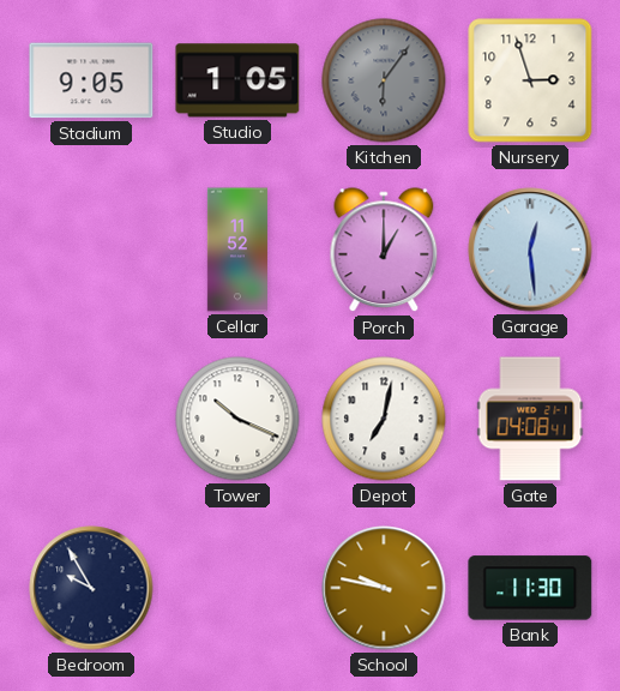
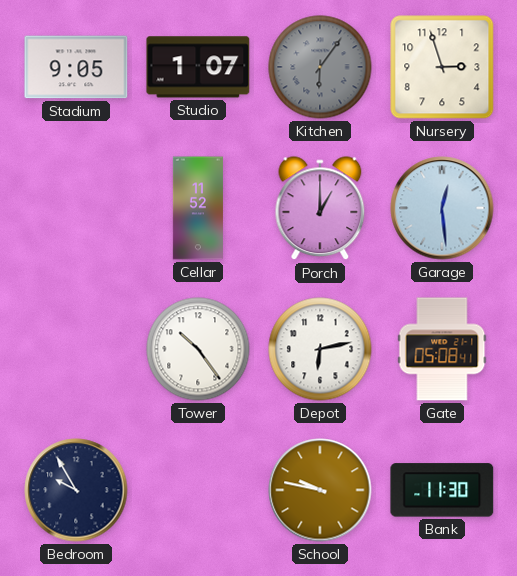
Studio: 1:05 -> 1:07 (198, 67)
Tower: 10:19 -> 10:24 (198, 349)
Depot: 7:02 -> 6:13 (320, 349)
Gate: 04:08 -> 05:08 (442, 349)
